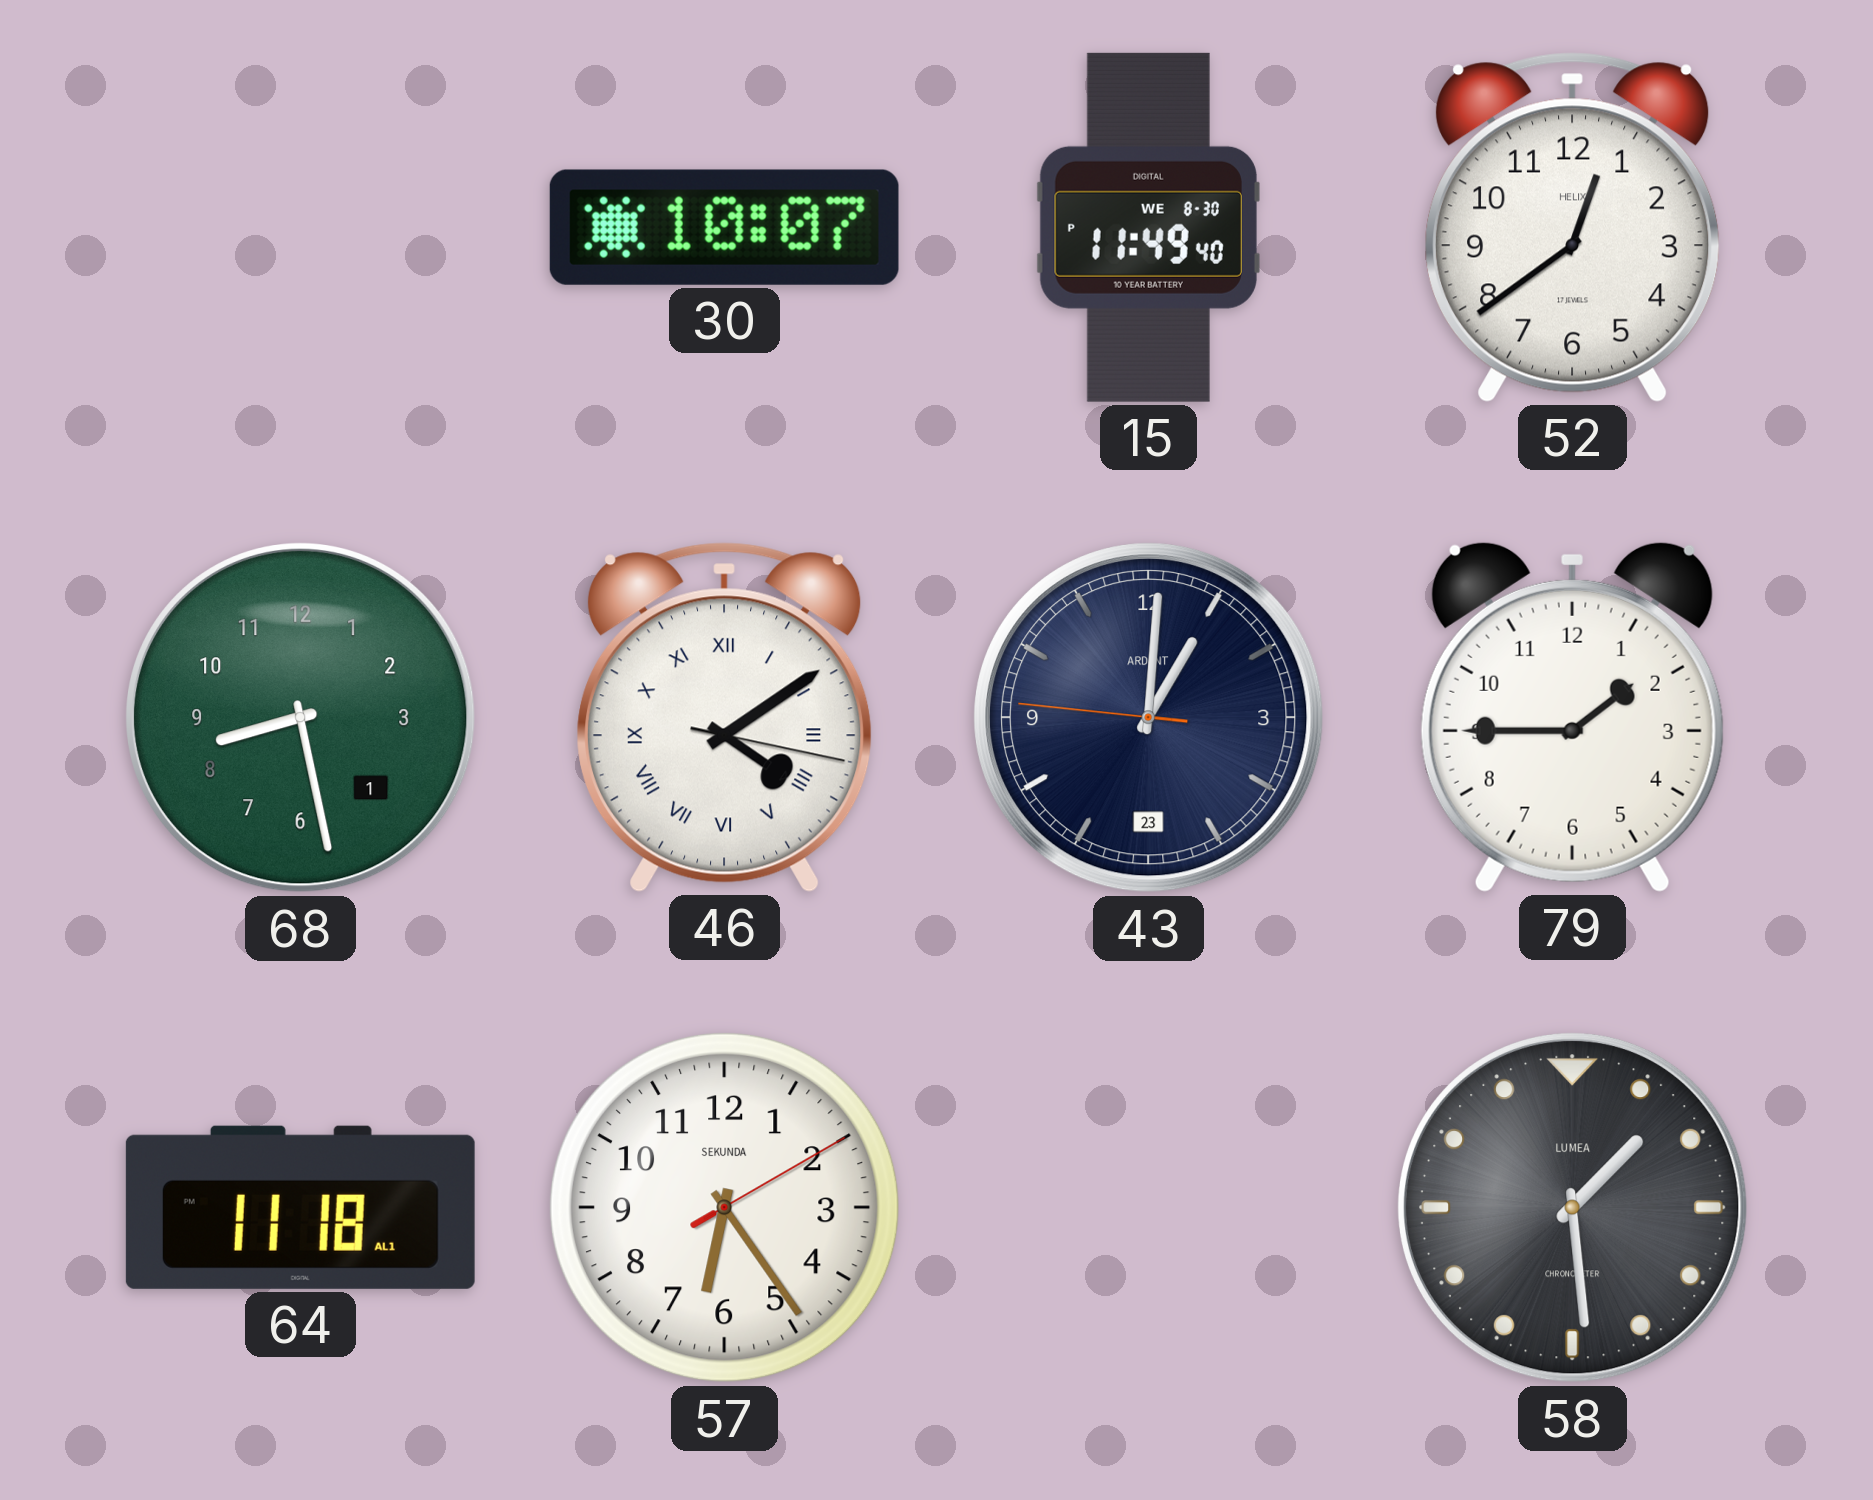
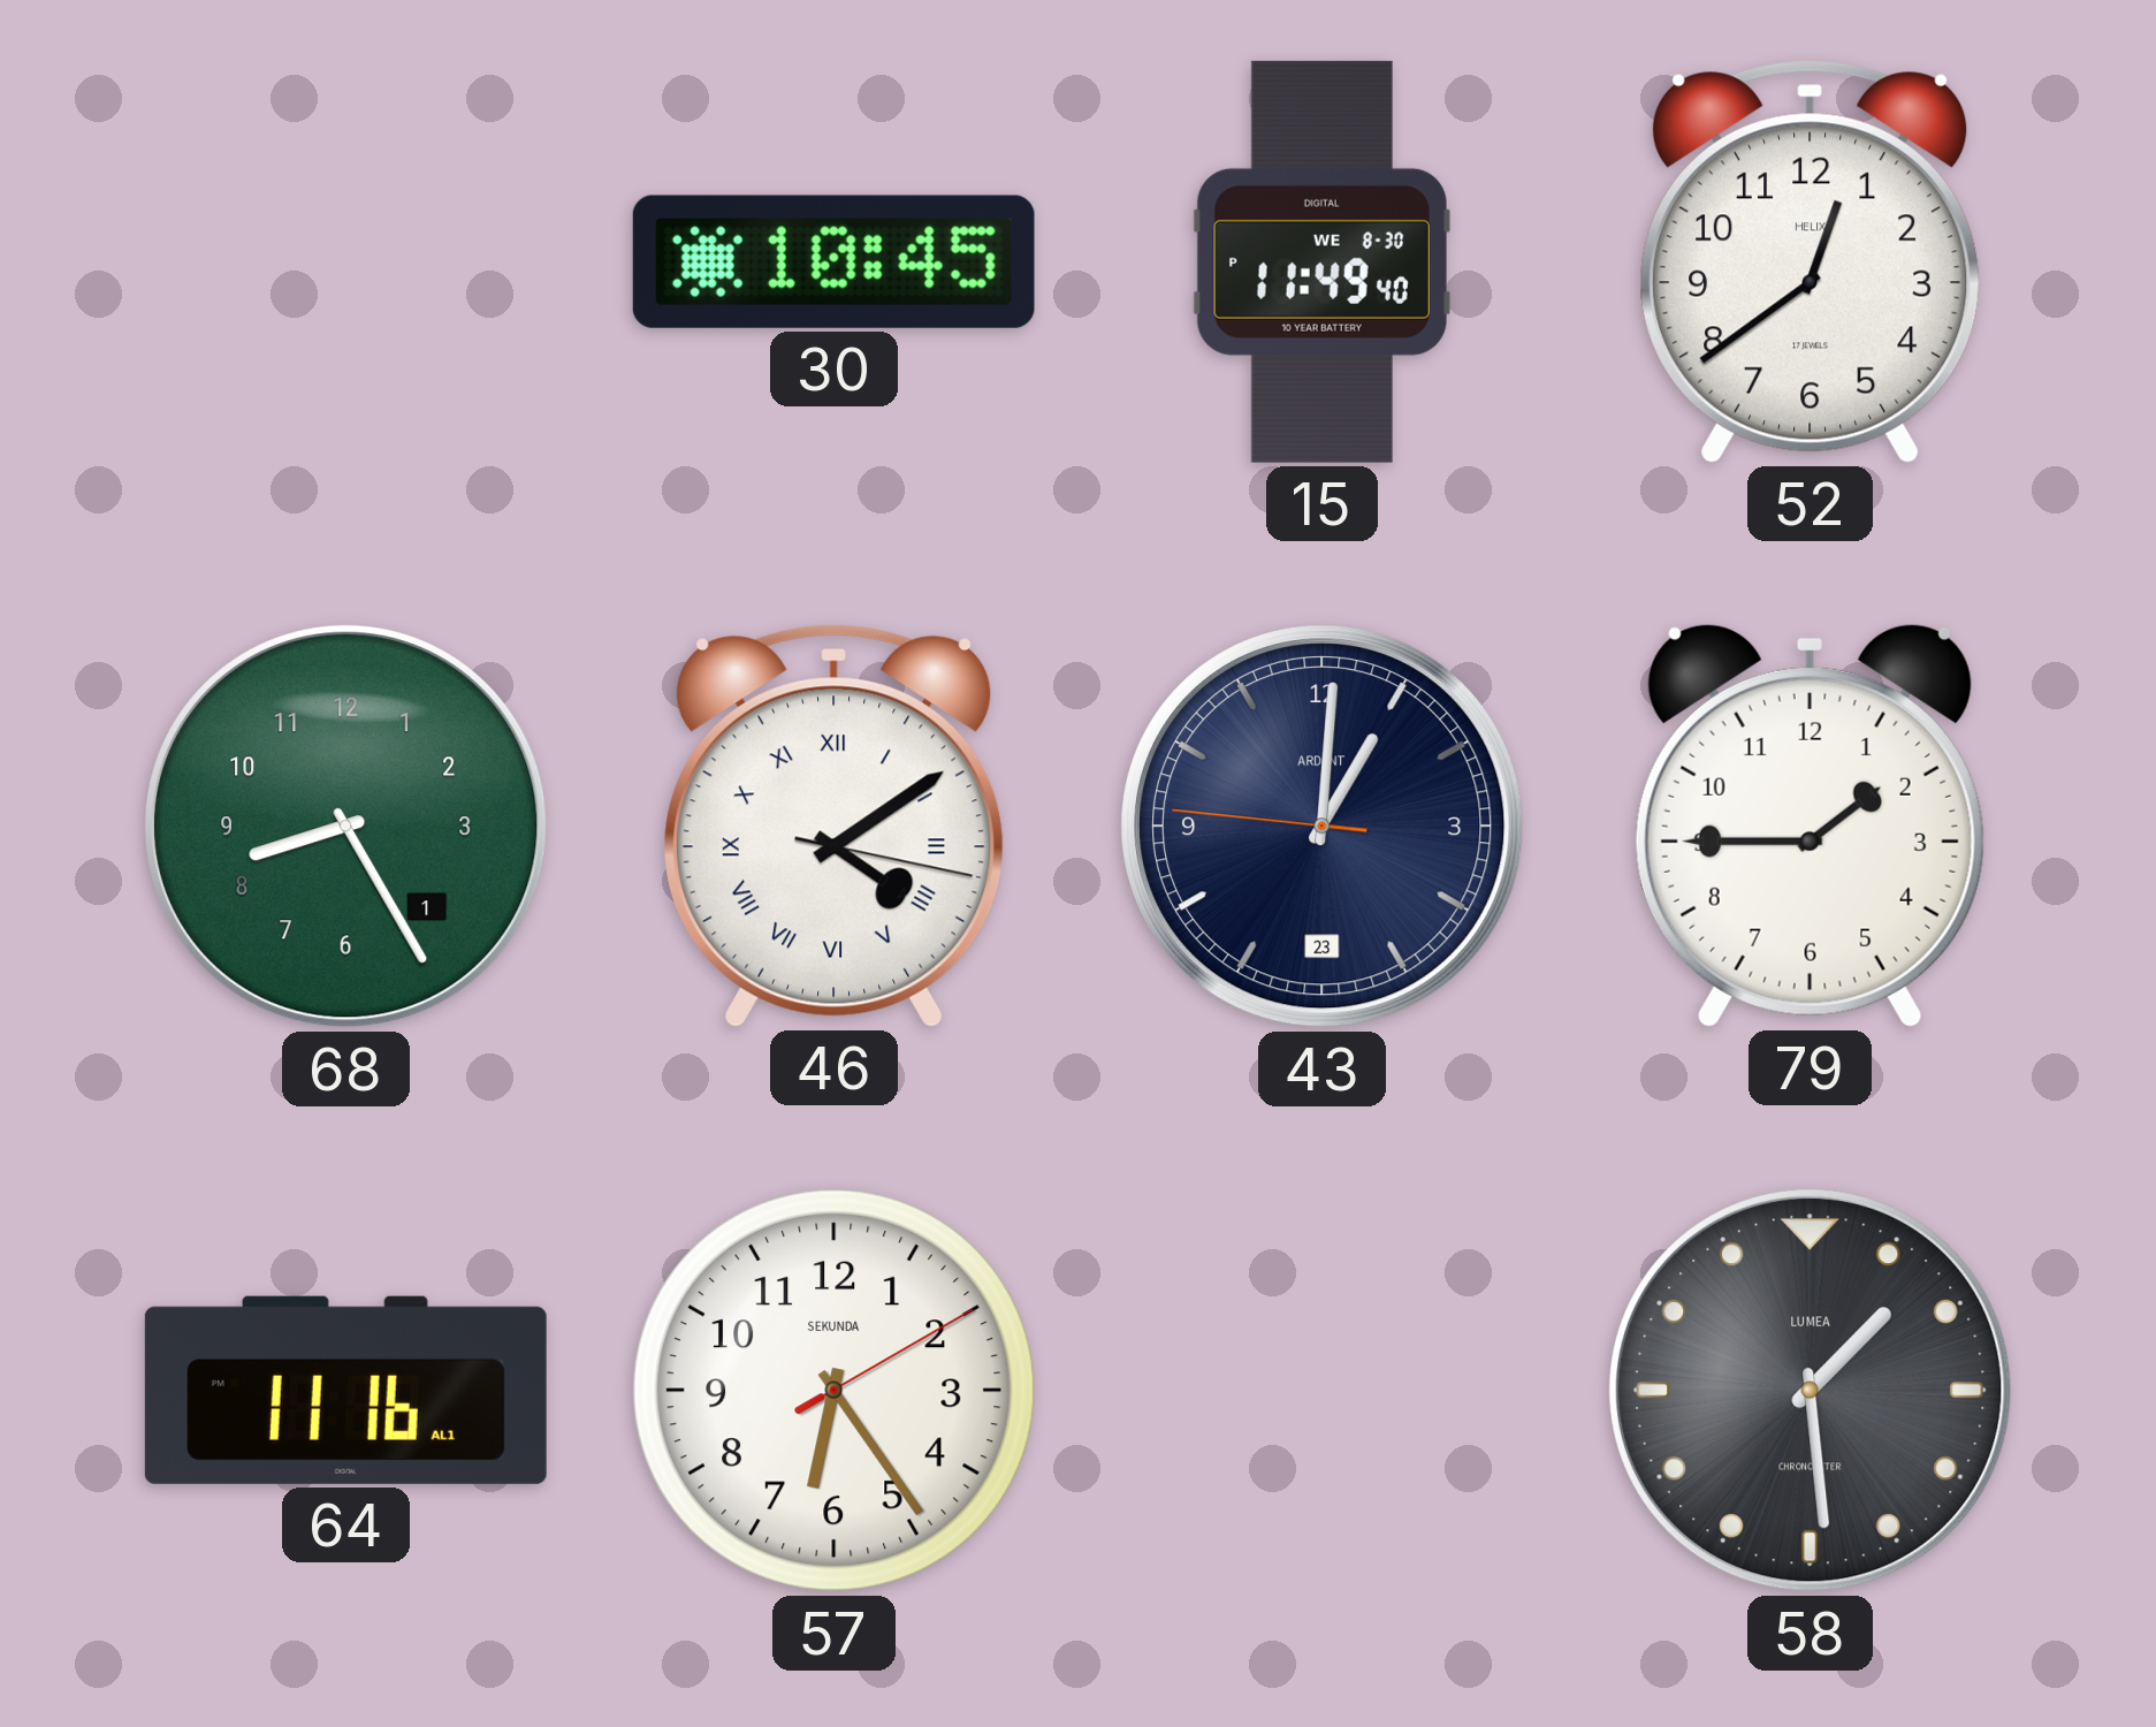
30: 10:07 -> 10:45 (833, 261)
68: 8:28 -> 8:25 (345, 826)
64: 11:18 -> 11:16 (345, 1390)
